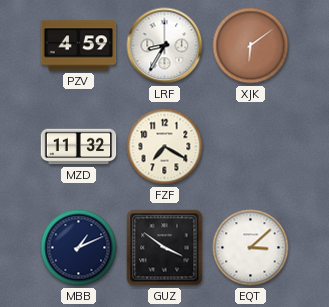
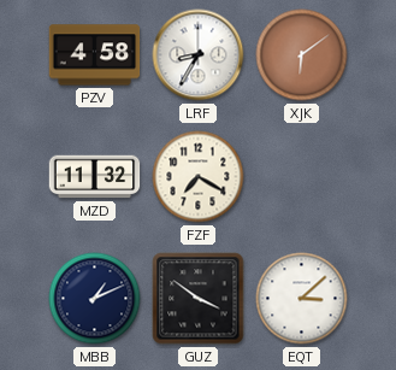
PZV: 4:59 -> 4:58 (95, 55)
